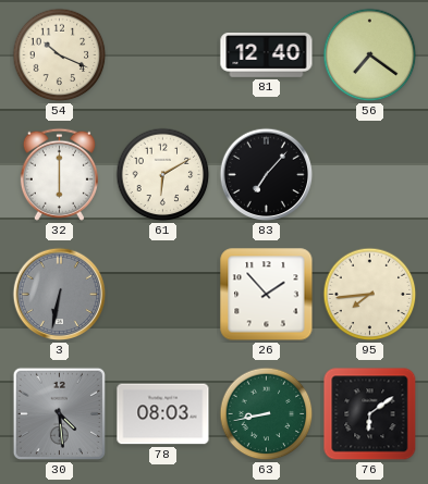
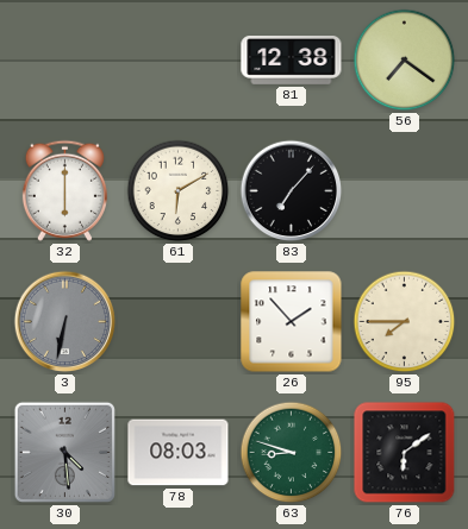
54: 10:19 -> none (60, 55)
81: 12:40 -> 12:38 (292, 61)
95: 7:44 -> 7:45 (405, 322)
63: 8:43 -> 8:48 (292, 453)
